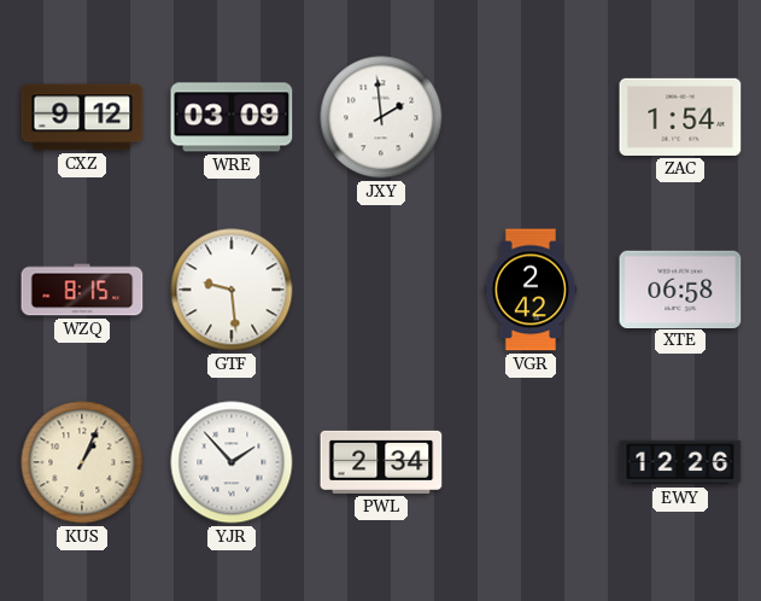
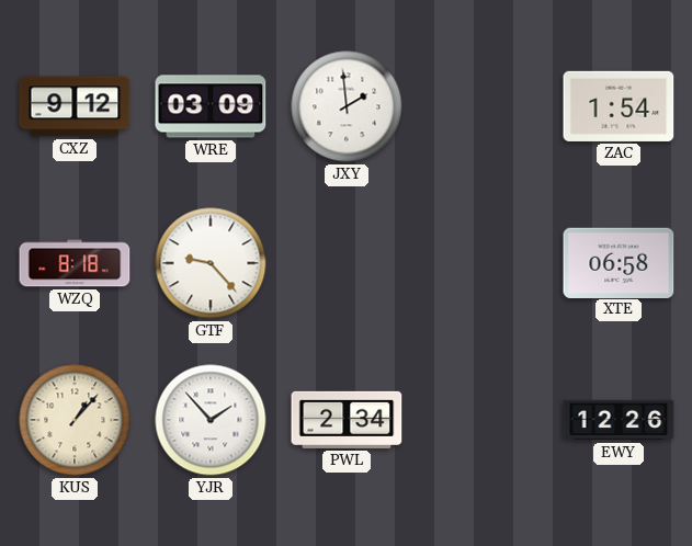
WZQ: 8:15 -> 8:18 (75, 263)
GTF: 9:29 -> 9:23 (211, 263)
VGR: 2:42 -> none (531, 290)
KUS: 1:04 -> 1:07 (75, 420)
